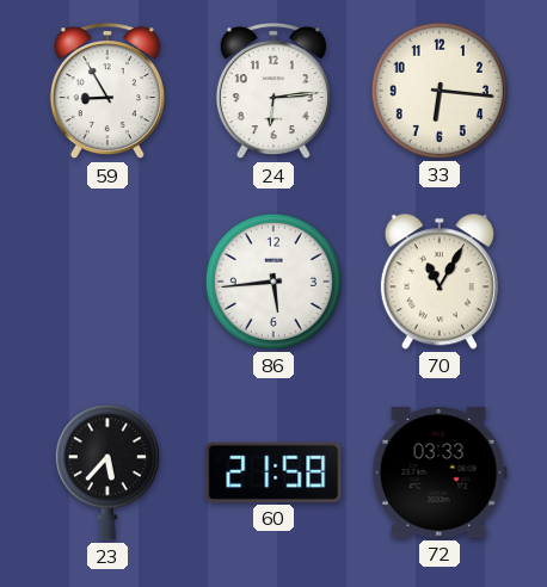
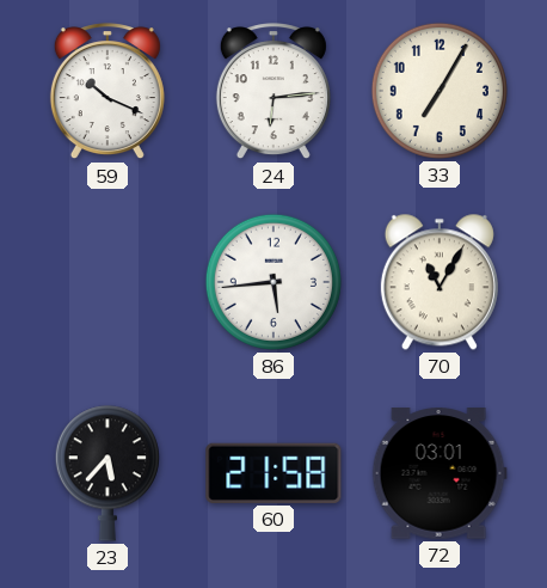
59: 8:55 -> 10:19 (107, 92)
33: 6:16 -> 7:05 (440, 91)
72: 03:33 -> 03:01 (440, 473)
